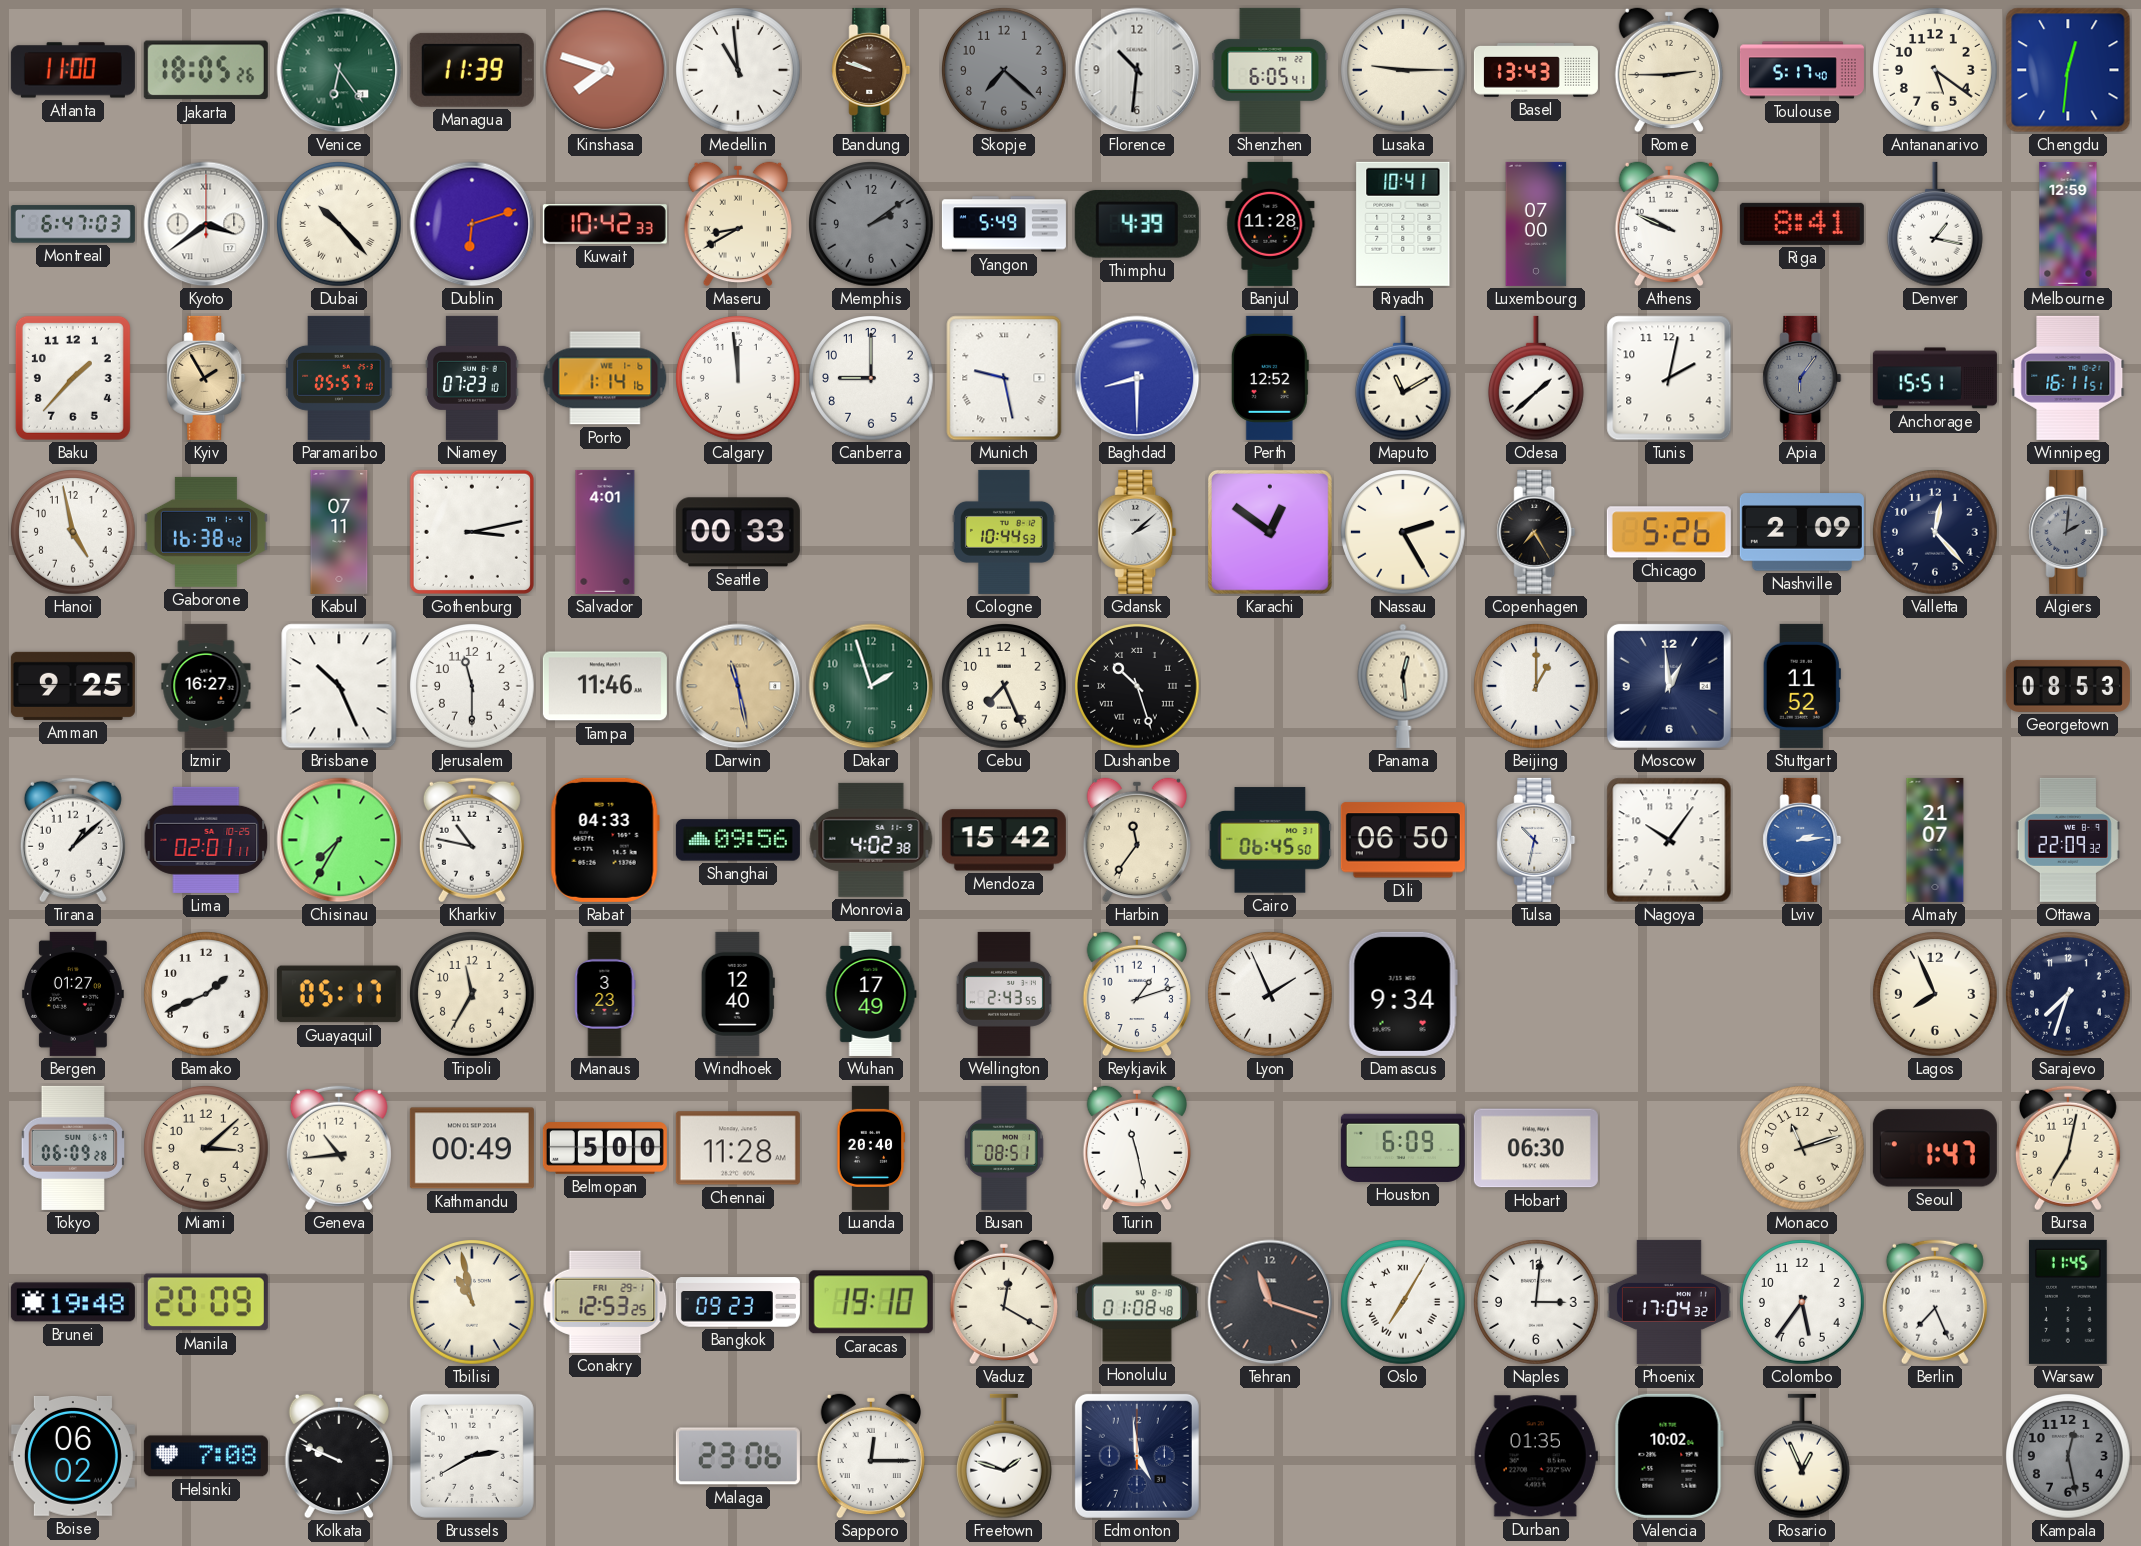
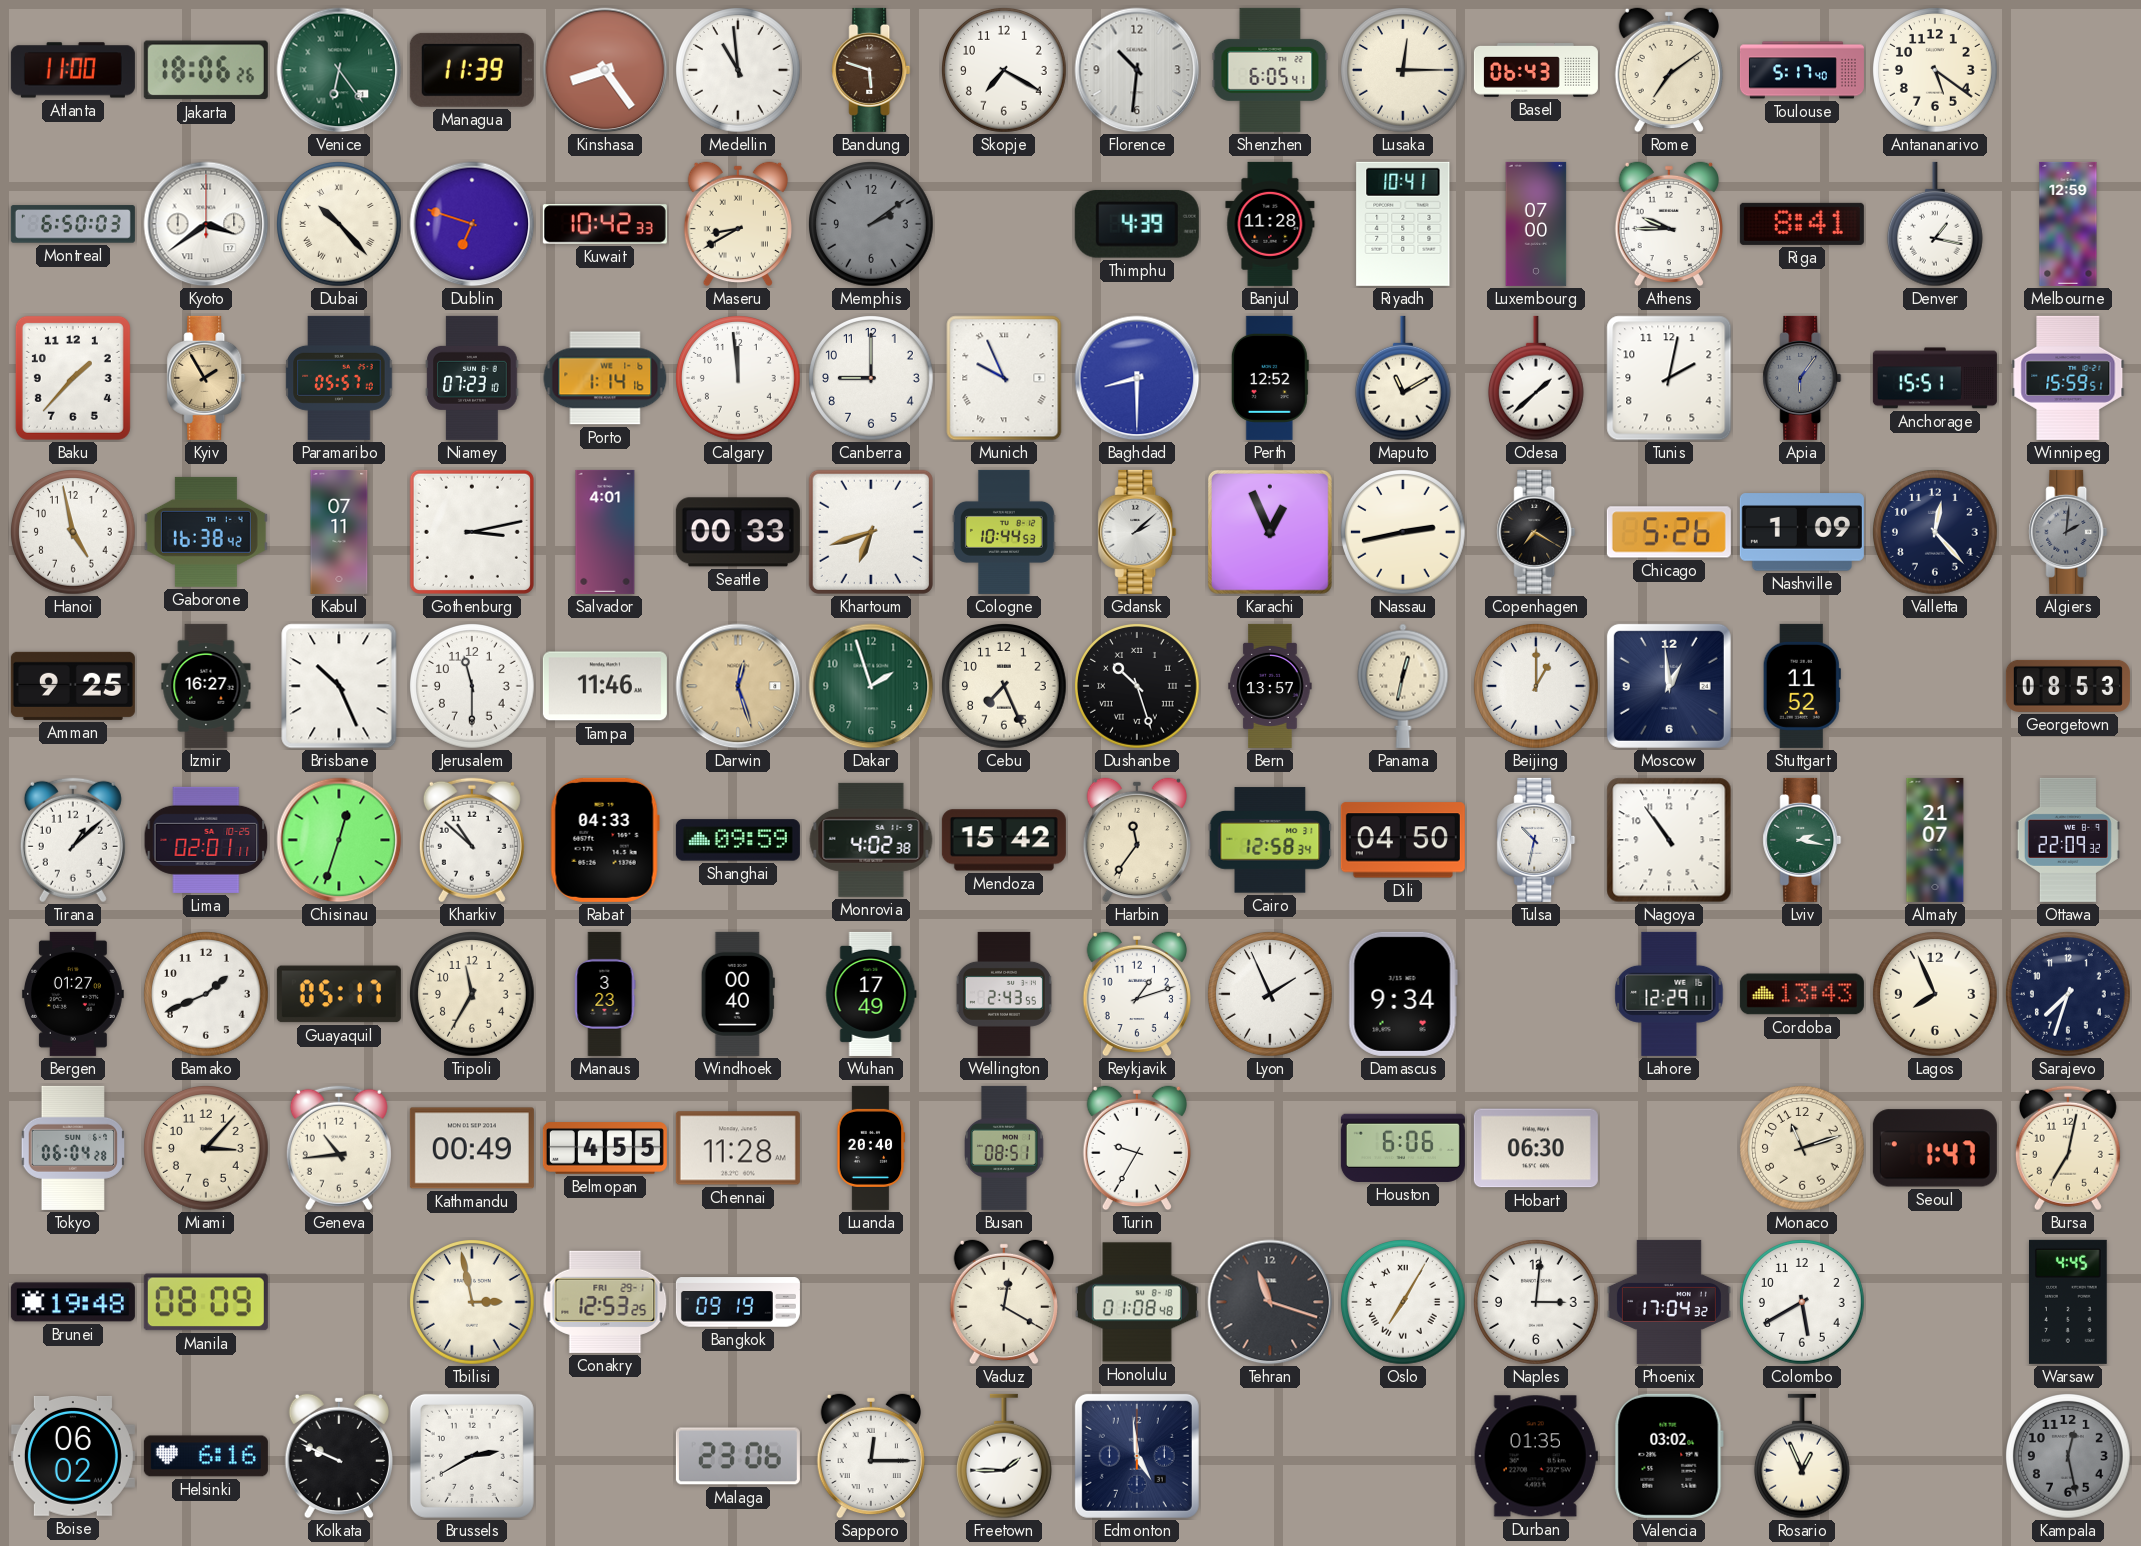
Jakarta: 18:05 -> 18:06 (206, 70)
Kinshasa: 7:48 -> 8:24 (605, 70)
Bandung: 9:48 -> 5:48 (871, 70)
Skopje: 7:22 -> 7:20 (1005, 71)
Skopje dial: grey -> white (1005, 71)
Lusaka: 9:15 -> 12:15 (1404, 71)
Basel: 13:43 -> 06:43 (1536, 71)
Rome: 2:45 -> 7:09 (1669, 70)
Chengdu: 12:31 -> none (2068, 70)
Montreal: 6:47 -> 6:50 (73, 224)
Dublin: 6:12 -> 6:48 (472, 224)
Yangon: 5:49 -> none (1004, 224)
Athens: 9:49 -> 9:45 (1669, 224)
Munich: 9:28 -> 9:56 (1004, 378)
Winnipeg: 16:11 -> 15:59 (2068, 378)
Khartoum: none -> 6:42 (871, 532)
Karachi: 12:51 -> 12:56 (1270, 532)
Nassau: 2:25 -> 2:43 (1404, 533)
Copenhagen: 7:25 -> 7:20 (1536, 532)
Nashville: 2:09 -> 1:09 (1802, 532)
Darwin: 11:28 -> 12:27 (738, 686)
Bern: none -> 13:57 (1270, 686)
Panama: 12:29 -> 12:32 (1403, 686)
Chisinau: 7:35 -> 12:33 (339, 840)
Kharkiv: 10:47 -> 10:52 (472, 840)
Shanghai: 09:56 -> 09:59 (738, 840)
Cairo: 06:45 -> 12:58 (1270, 840)
Dili: 06:50 -> 04:50 (1403, 840)
Nagoya: 10:06 -> 10:54 (1669, 840)
Lviv: 2:14 -> 2:17 (1802, 840)
Lviv dial: blue -> green (1802, 840)
Windhoek: 12:40 -> 00:40 (738, 994)
Lahore: none -> 12:29 (1669, 994)
Cordoba: none -> 13:43 (1802, 994)
Tokyo: 06:09 -> 06:04 (72, 1148)
Miami: 3:08 -> 3:07 (207, 1149)
Belmopan: 5:00 -> 4:55 (605, 1148)
Turin: 11:28 -> 9:35 (1137, 1148)
Houston: 6:09 -> 6:06 (1403, 1148)
Manila: 20:09 -> 08:09 (206, 1302)
Tbilisi: 10:58 -> 2:58 (473, 1303)
Bangkok: 09:23 -> 09:19 (738, 1302)
Caracas: 19:10 -> none (871, 1302)
Colombo: 5:36 -> 5:40 (1803, 1303)
Berlin: 7:26 -> none (1935, 1302)
Warsaw: 11:45 -> 4:45 (2069, 1302)
Helsinki: 7:08 -> 6:16 (206, 1456)
Freetown: 1:48 -> 1:45 (1004, 1456)
Valencia: 10:02 -> 03:02 (1669, 1456)
